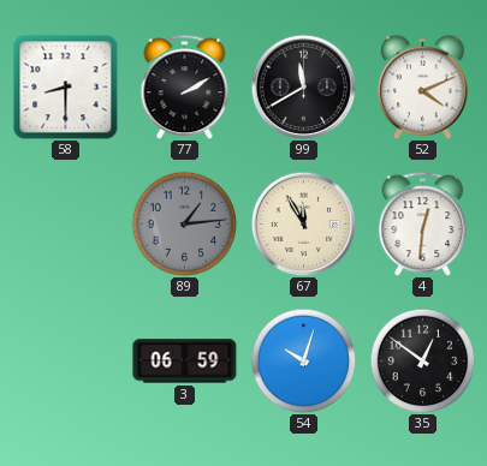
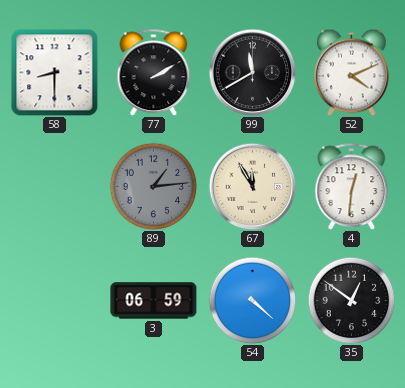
54: 10:03 -> 4:22 (252, 300)
